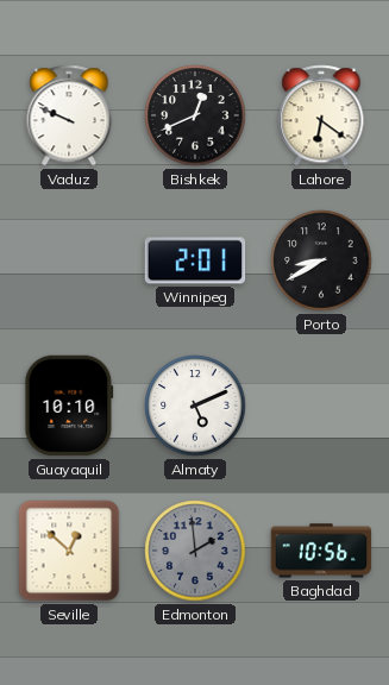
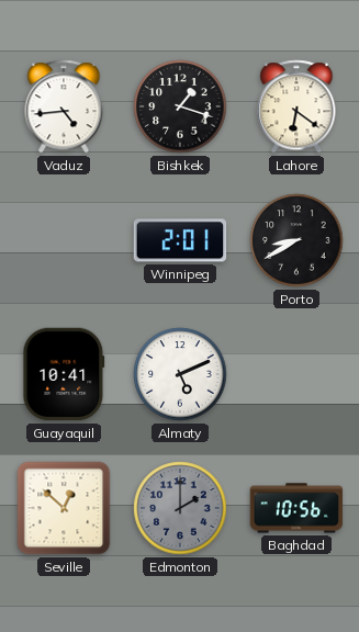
Vaduz: 9:49 -> 4:44 (64, 106)
Bishkek: 12:41 -> 1:18 (180, 106)
Guayaquil: 10:10 -> 10:41 (64, 374)
Edmonton: 1:59 -> 2:00 (180, 508)
